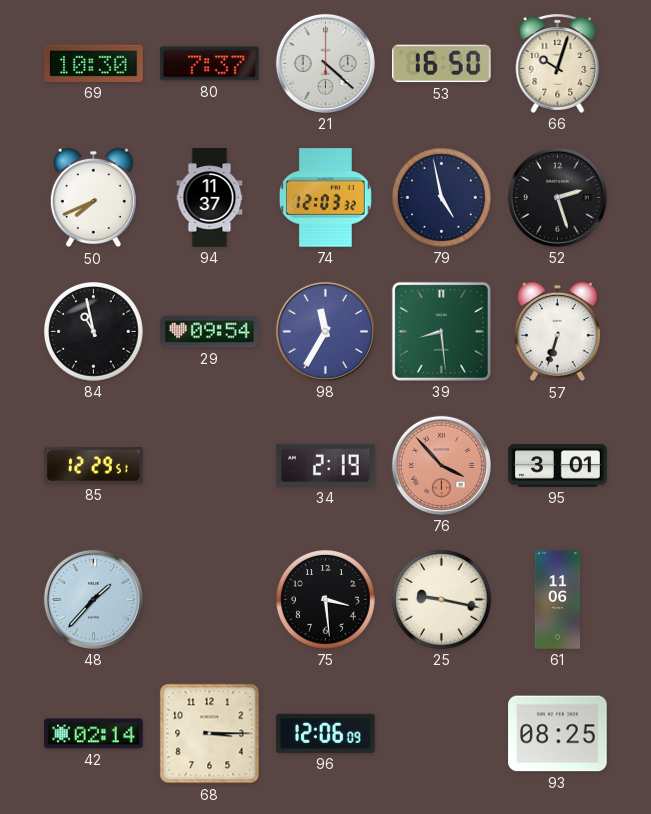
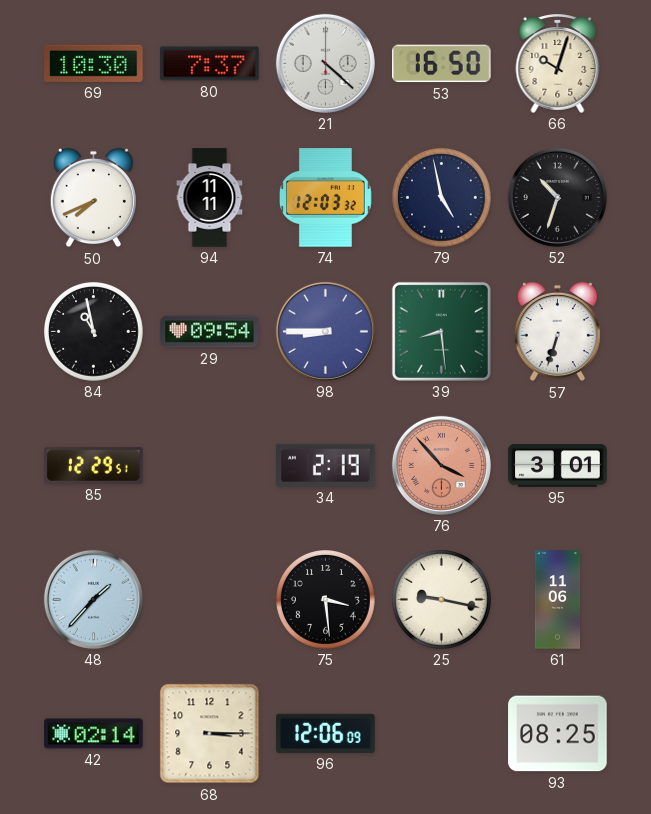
94: 11:37 -> 11:11 (210, 198)
52: 2:27 -> 10:33 (557, 197)
98: 11:35 -> 8:45 (325, 331)
